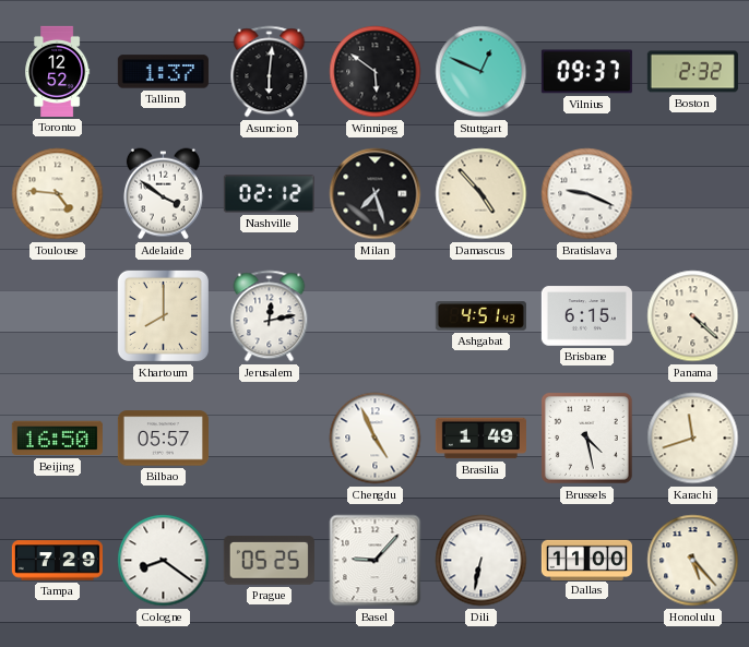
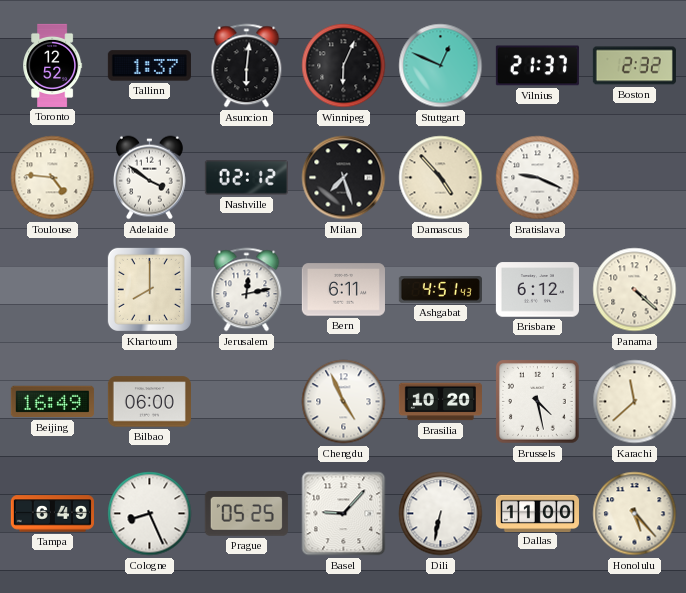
Winnipeg: 5:51 -> 6:04 (344, 66)
Vilnius: 09:37 -> 21:37 (537, 66)
Bern: none -> 6:11 (343, 290)
Brisbane: 6:15 -> 6:12 (537, 290)
Beijing: 16:50 -> 16:49 (52, 402)
Bilbao: 05:57 -> 06:00 (149, 402)
Brasilia: 1:49 -> 10:20 (440, 402)
Karachi: 11:42 -> 11:38 (635, 402)
Tampa: 7:29 -> 6:49 (52, 514)
Cologne: 8:21 -> 8:26 (150, 514)
